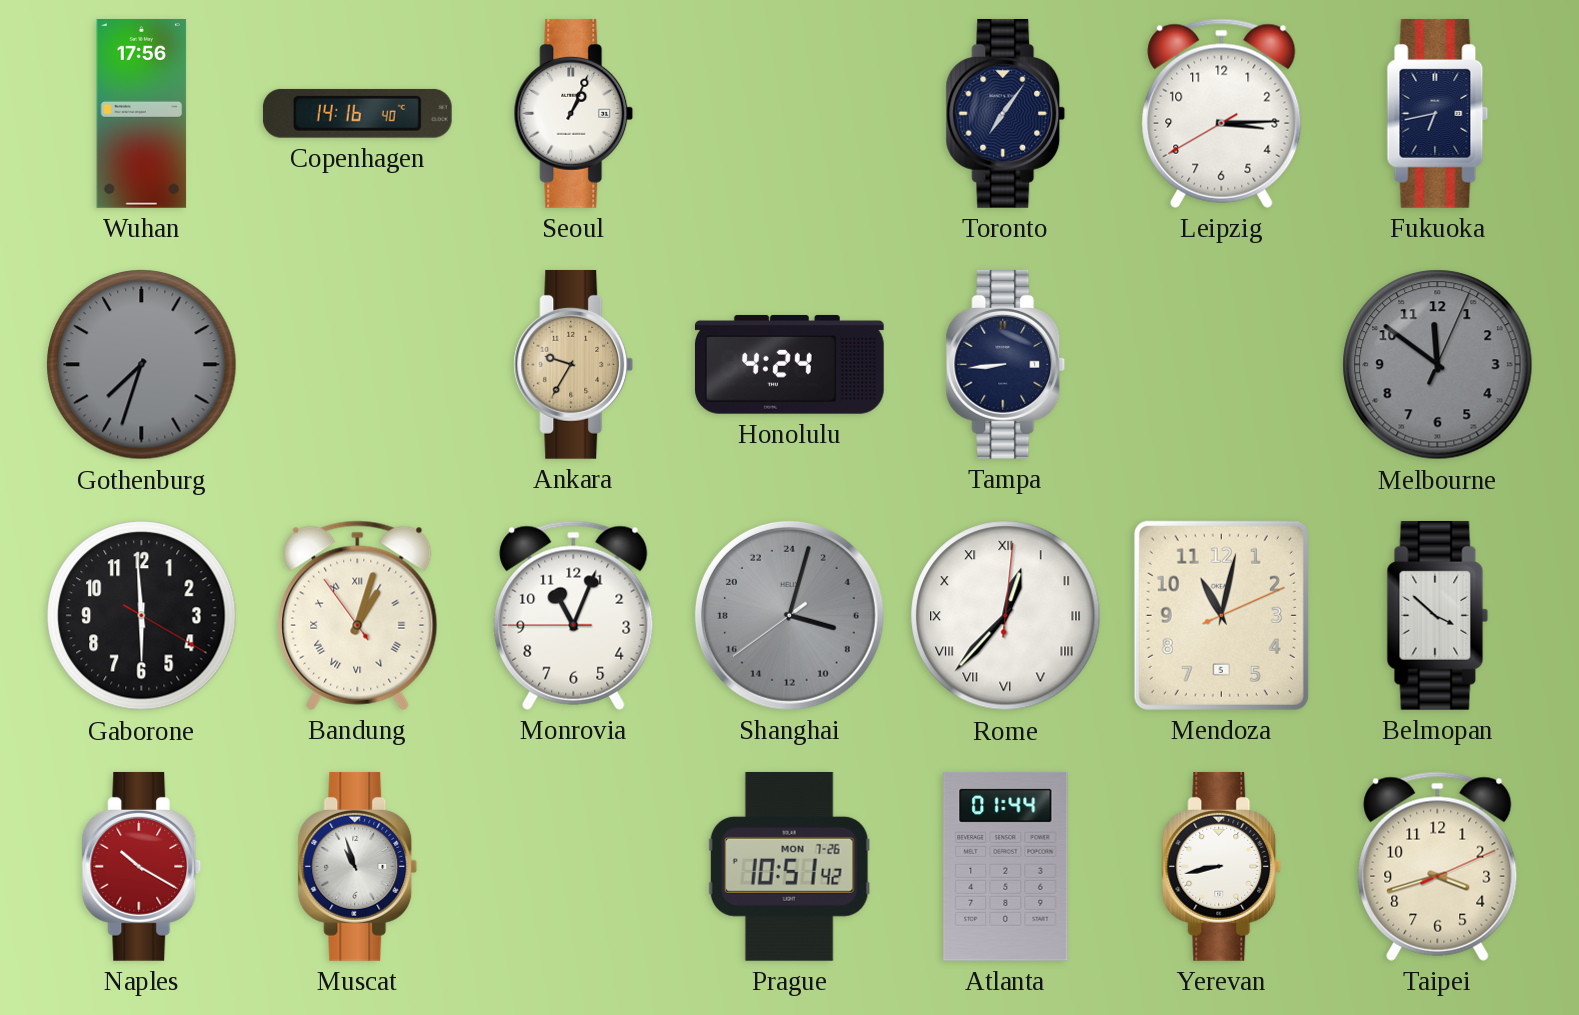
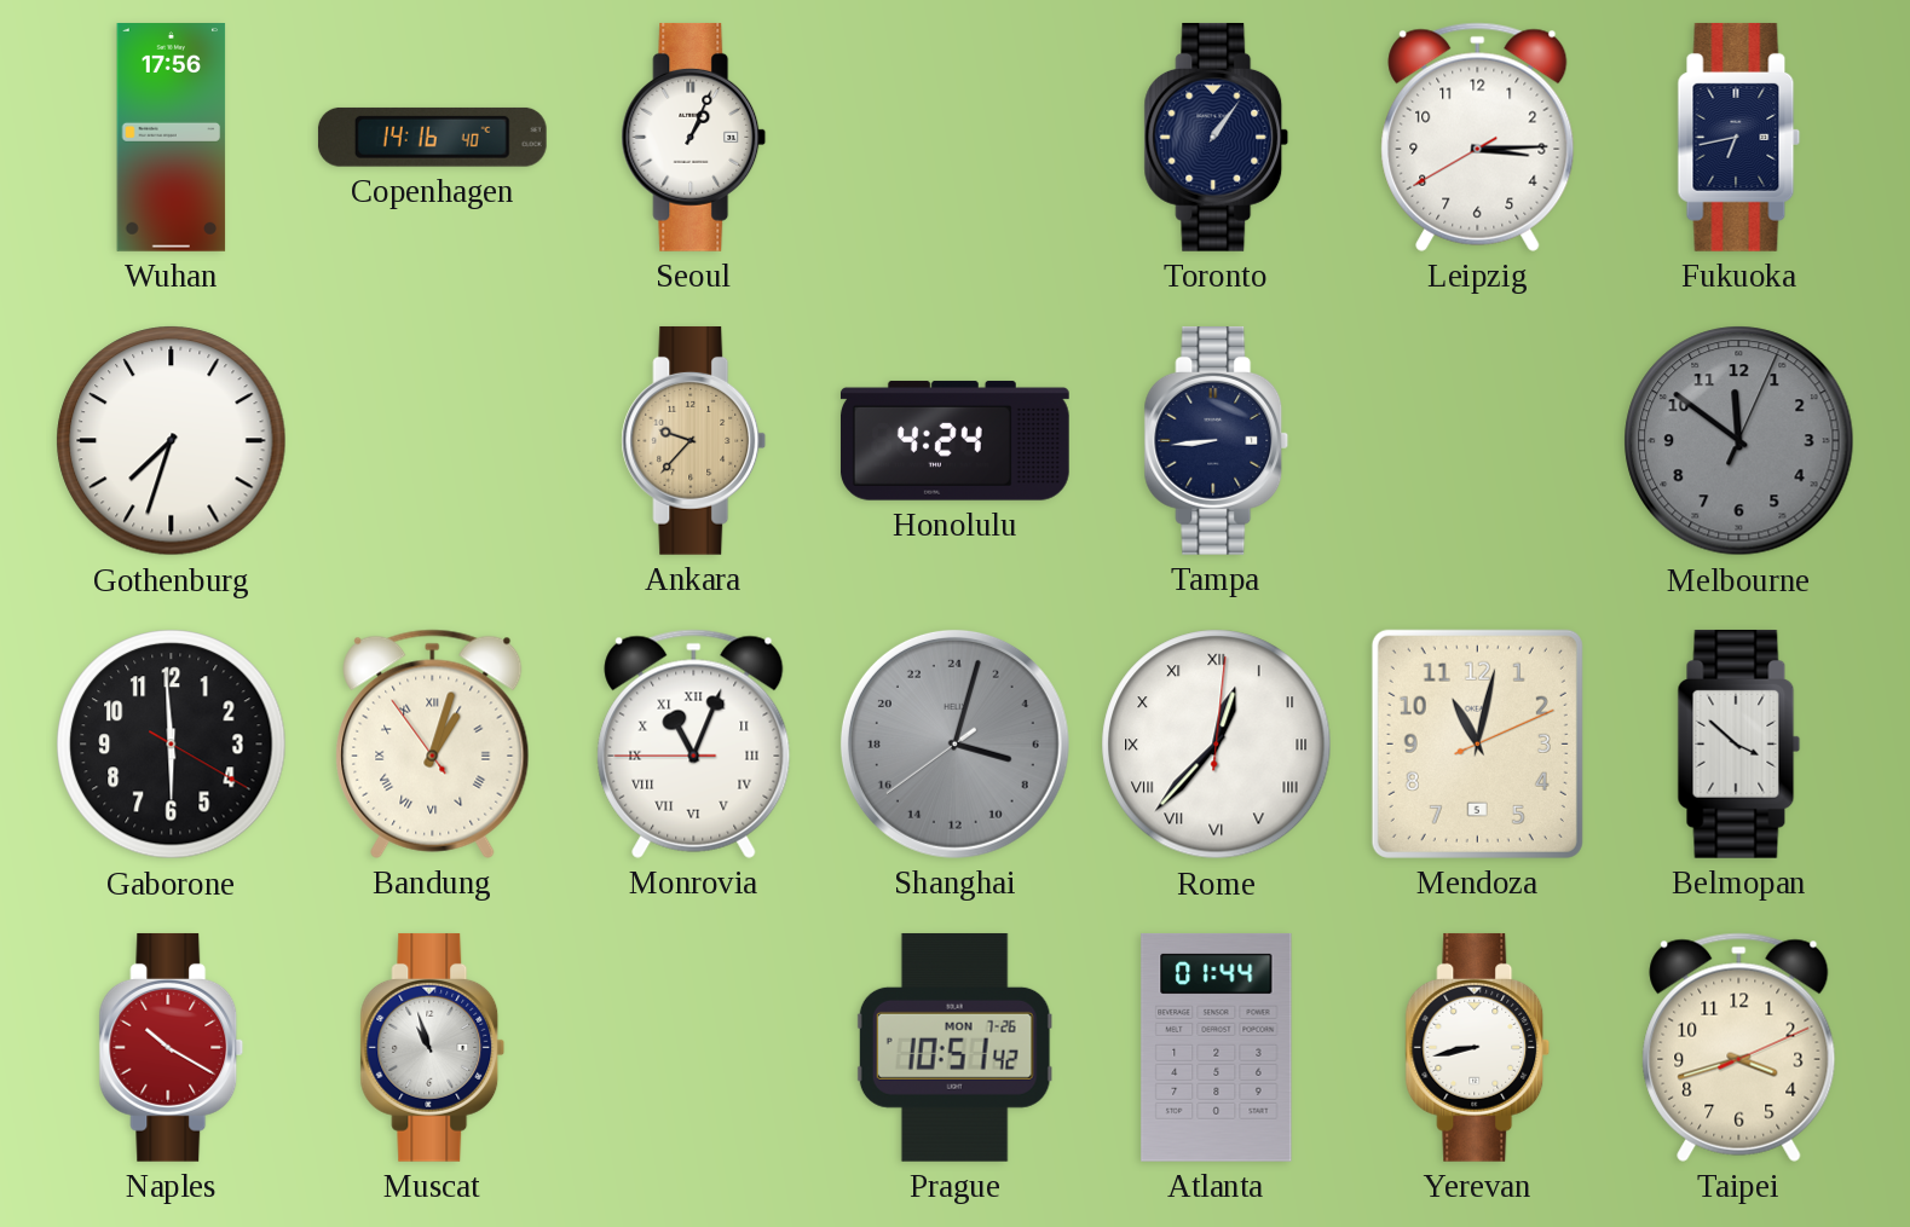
Toronto: 7:06 -> 1:06 (1217, 137)
Gothenburg dial: grey -> white (172, 441)
Ankara: 9:35 -> 9:37 (694, 440)
Monrovia numerals: Arabic -> Roman (694, 743)
